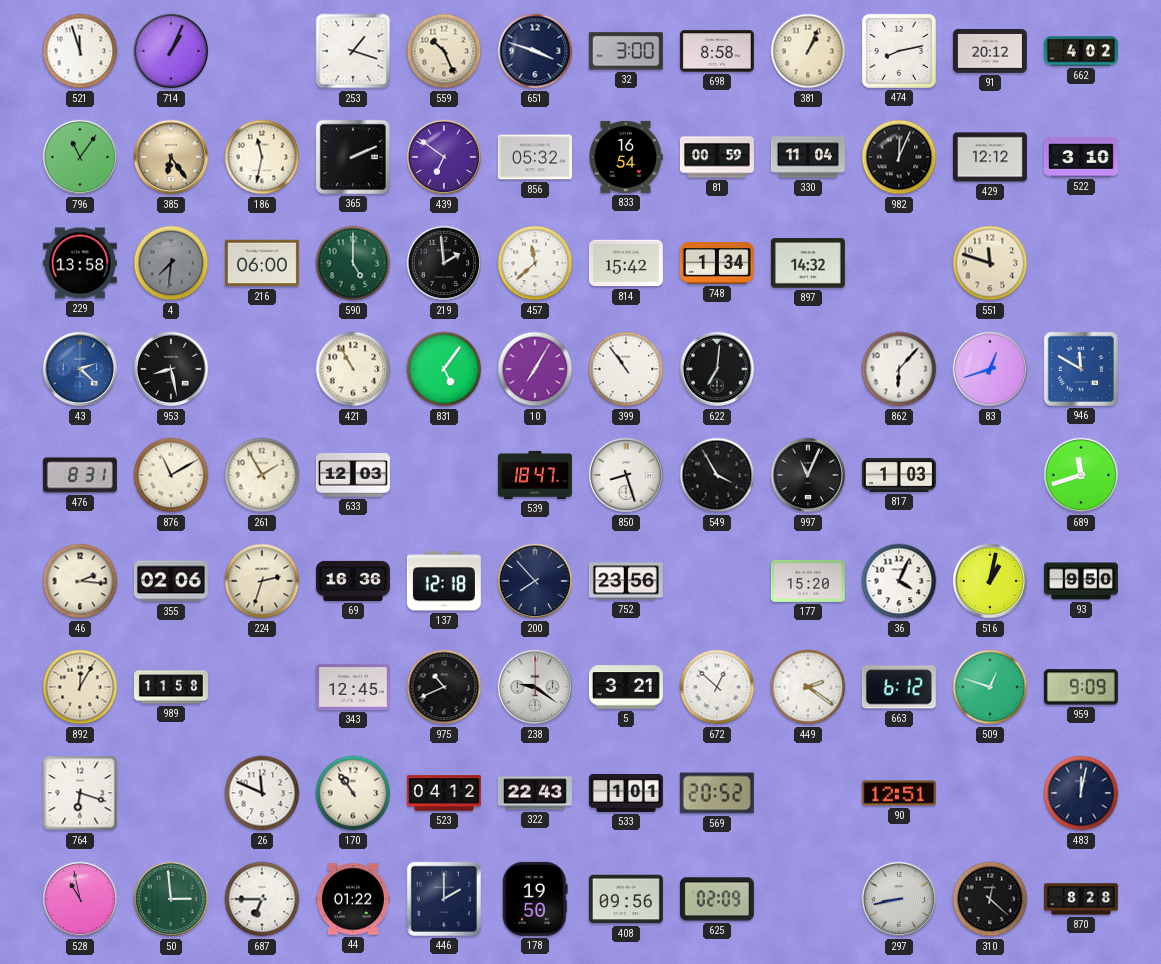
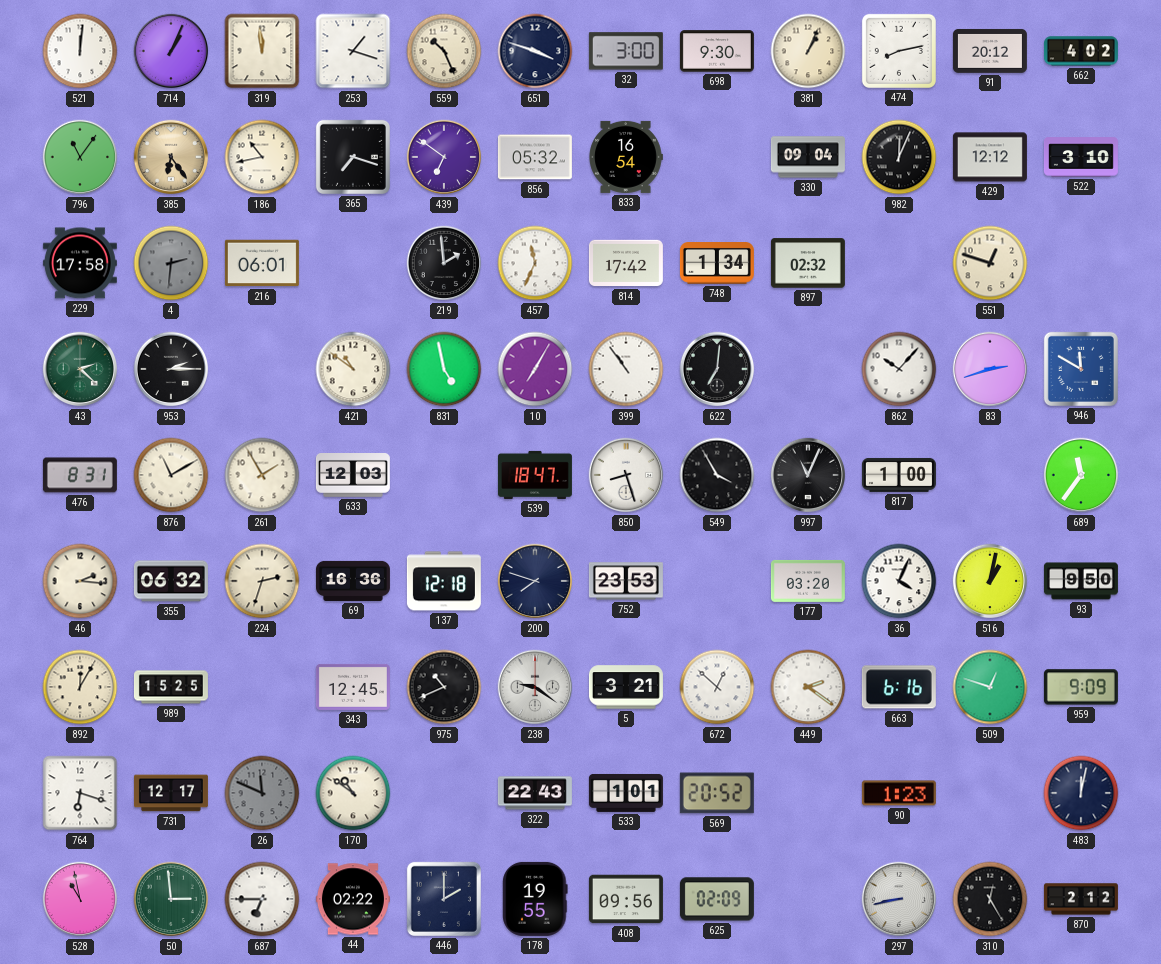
521: 11:57 -> 12:01 (80, 51)
319: none -> 11:59 (262, 51)
698: 8:58 -> 9:30 (717, 51)
186: 11:32 -> 10:43 (262, 157)
365: 2:11 -> 7:18 (353, 157)
81: 00:59 -> none (717, 157)
330: 11:04 -> 09:04 (808, 157)
229: 13:58 -> 17:58 (80, 263)
4: 7:31 -> 2:31 (171, 263)
216: 06:00 -> 06:01 (262, 263)
590: 5:00 -> none (353, 263)
457: 11:38 -> 11:34 (535, 263)
814: 15:42 -> 17:42 (626, 263)
897: 14:32 -> 02:32 (808, 263)
551: 11:48 -> 12:48 (990, 263)
43 dial: blue -> green (80, 369)
953: 8:28 -> 2:15 (171, 369)
421: 10:55 -> 10:51 (353, 369)
831: 5:06 -> 4:58 (444, 369)
862: 6:07 -> 10:07 (899, 369)
83: 12:42 -> 2:42 (990, 369)
817: 1:03 -> 1:00 (899, 475)
689: 11:42 -> 11:36 (1081, 475)
355: 02:06 -> 06:32 (171, 581)
200: 7:53 -> 7:48 (535, 581)
752: 23:56 -> 23:53 (626, 581)
177: 15:20 -> 03:20 (808, 581)
989: 11:58 -> 15:25 (171, 687)
663: 6:12 -> 6:16 (899, 687)
731: none -> 12:17 (171, 793)
26 dial: white -> grey (262, 793)
170: 10:54 -> 10:51 (353, 793)
523: 04:12 -> none (444, 793)
90: 12:51 -> 1:23 (899, 793)
44: 01:22 -> 02:22 (353, 899)
178: 19:50 -> 19:55 (535, 899)
310: 12:22 -> 12:25 (990, 899)
870: 8:28 -> 2:12 (1081, 899)
